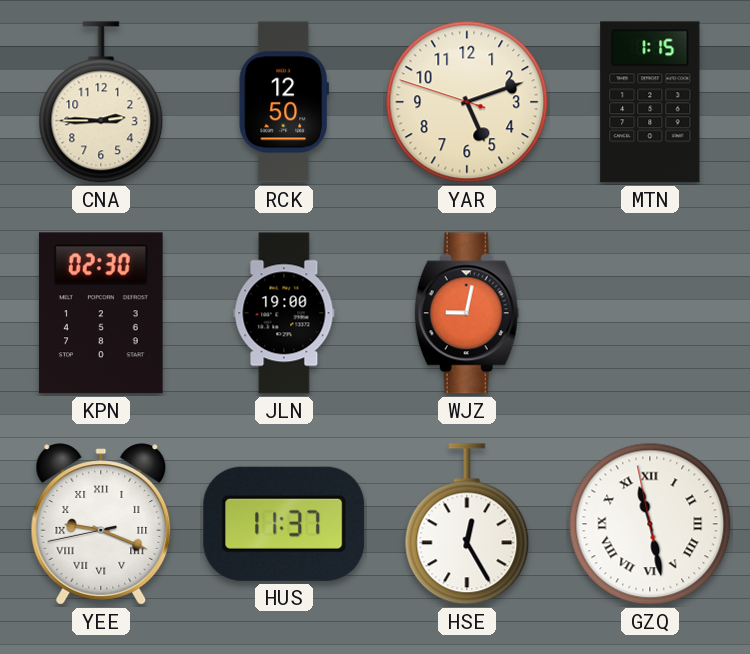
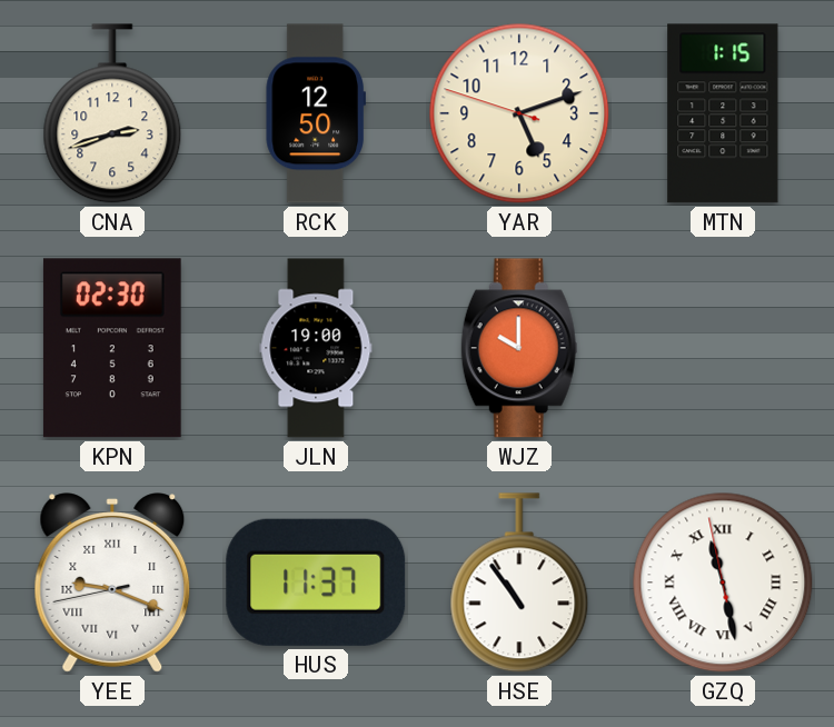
CNA: 2:45 -> 2:42 (112, 113)
WJZ: 9:02 -> 10:00 (519, 348)
HSE: 12:25 -> 10:54 (519, 582)
